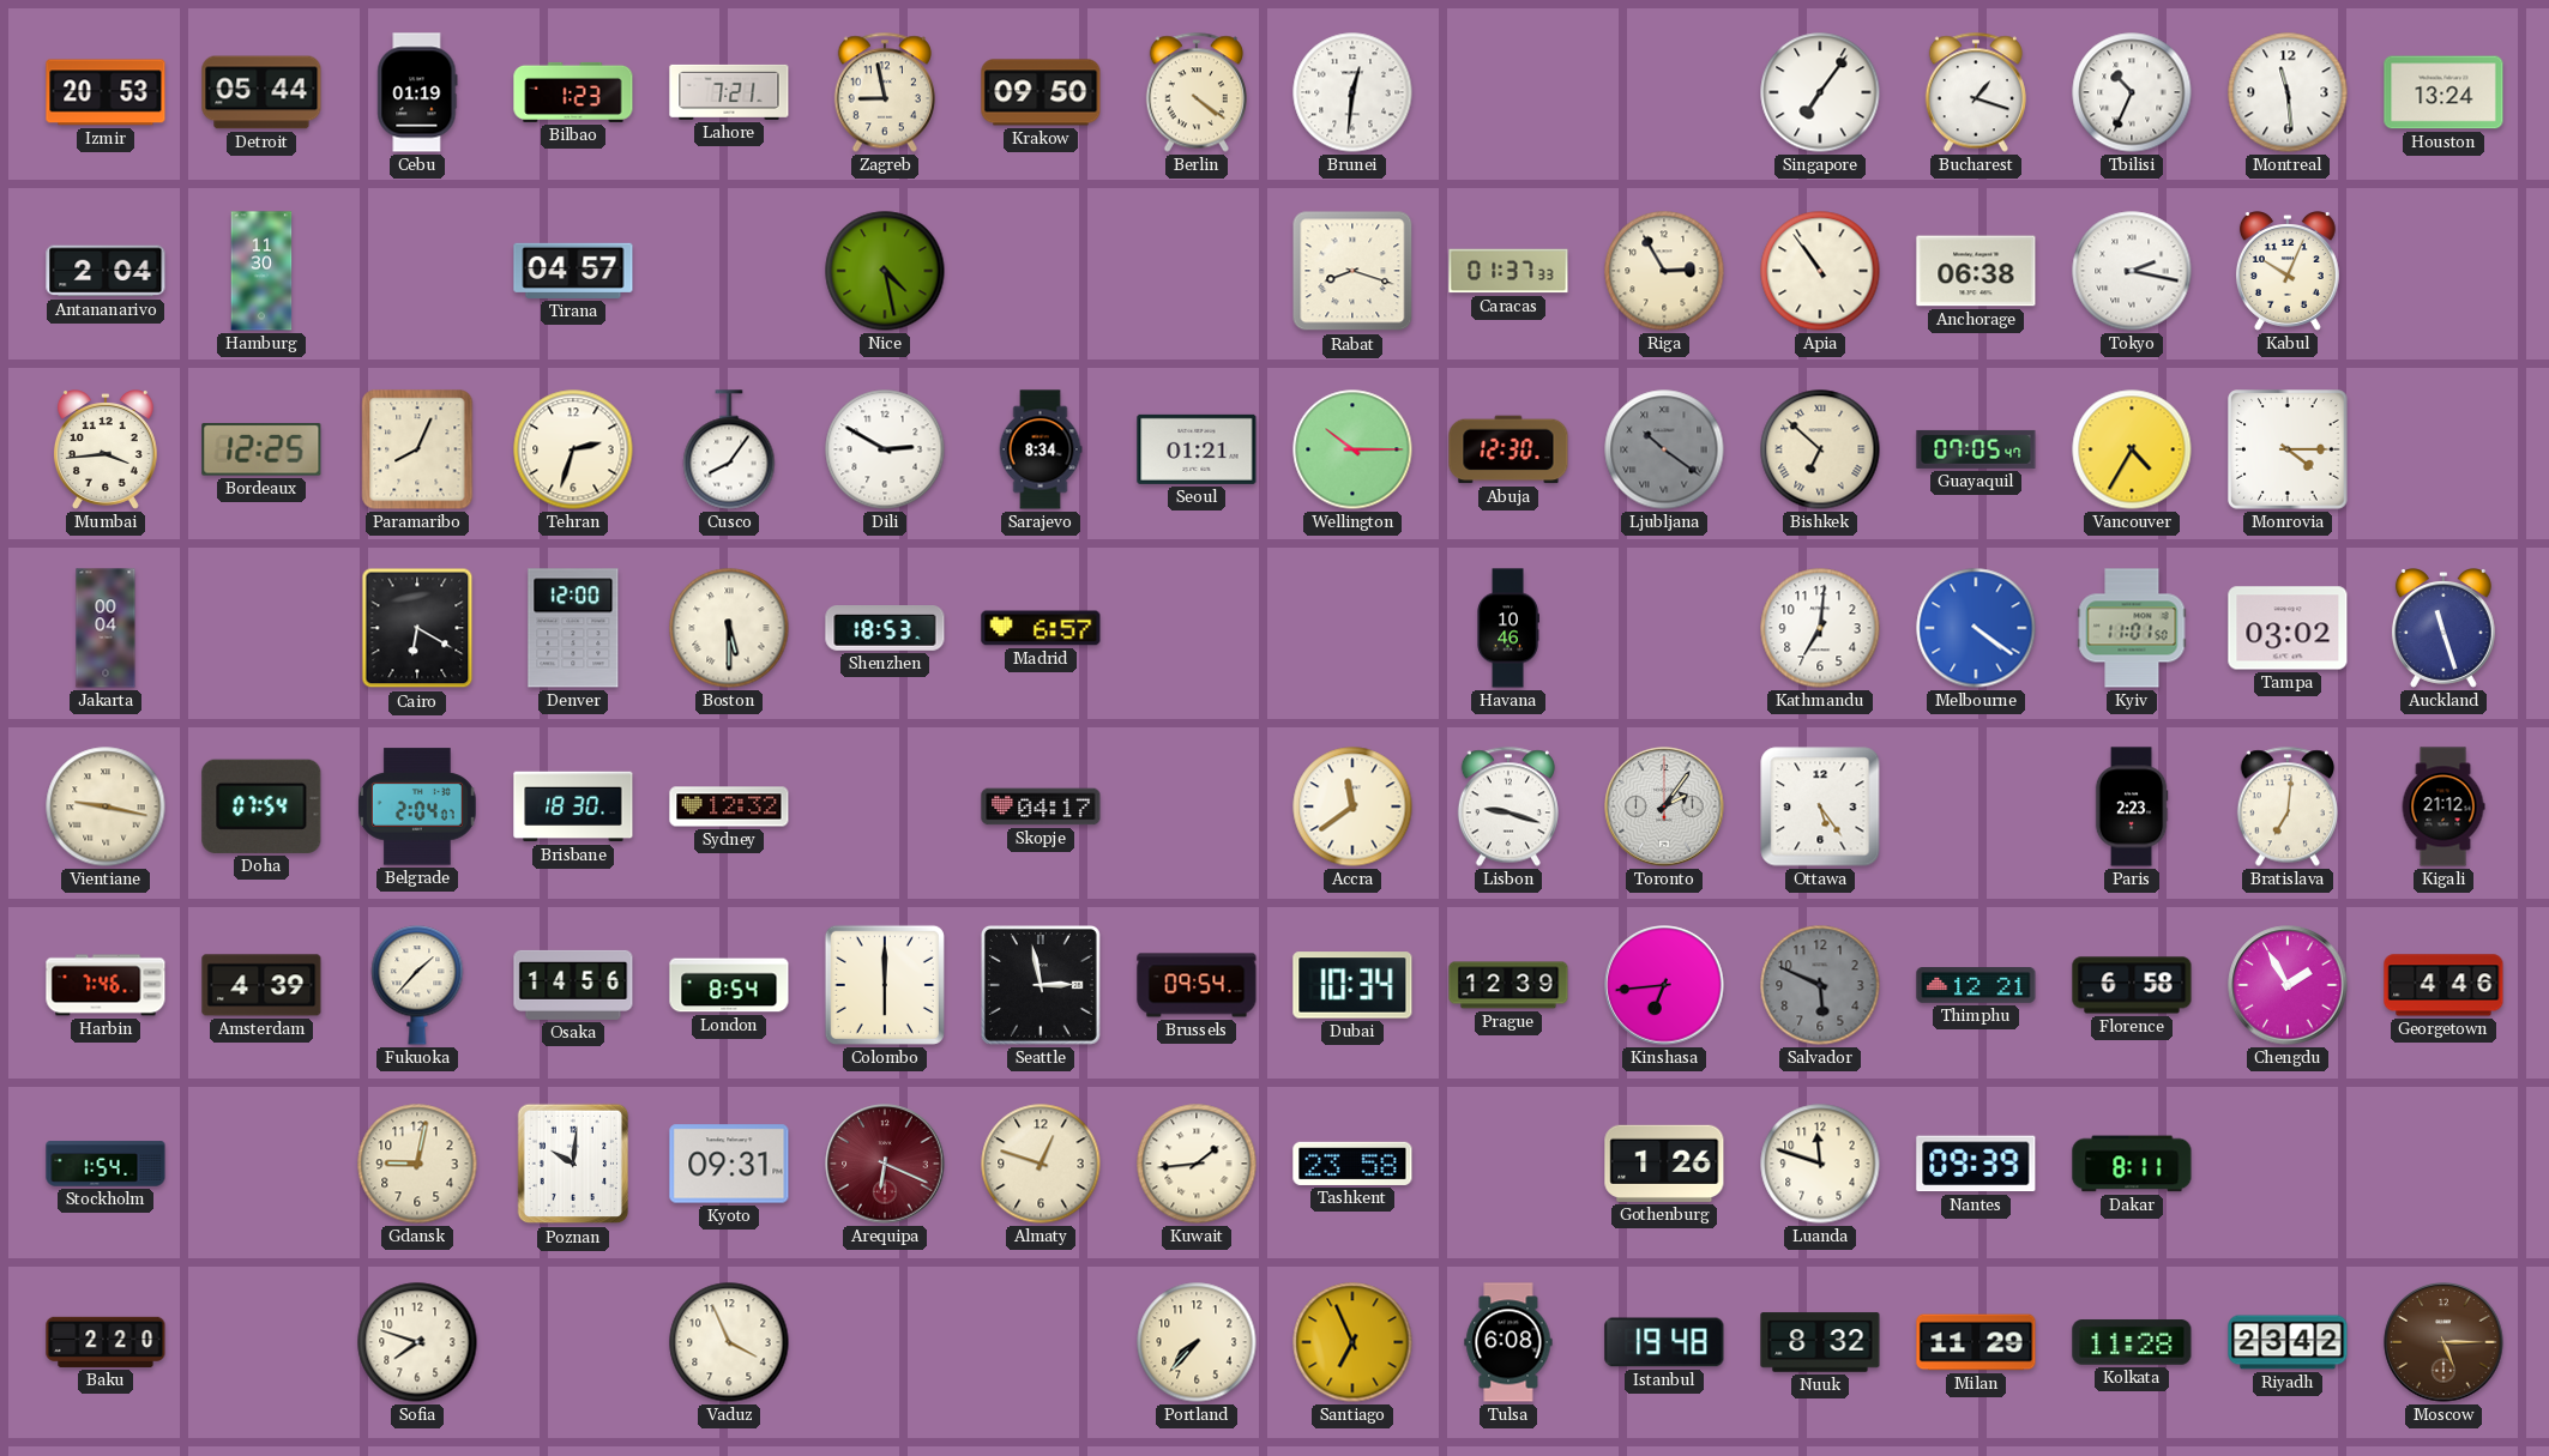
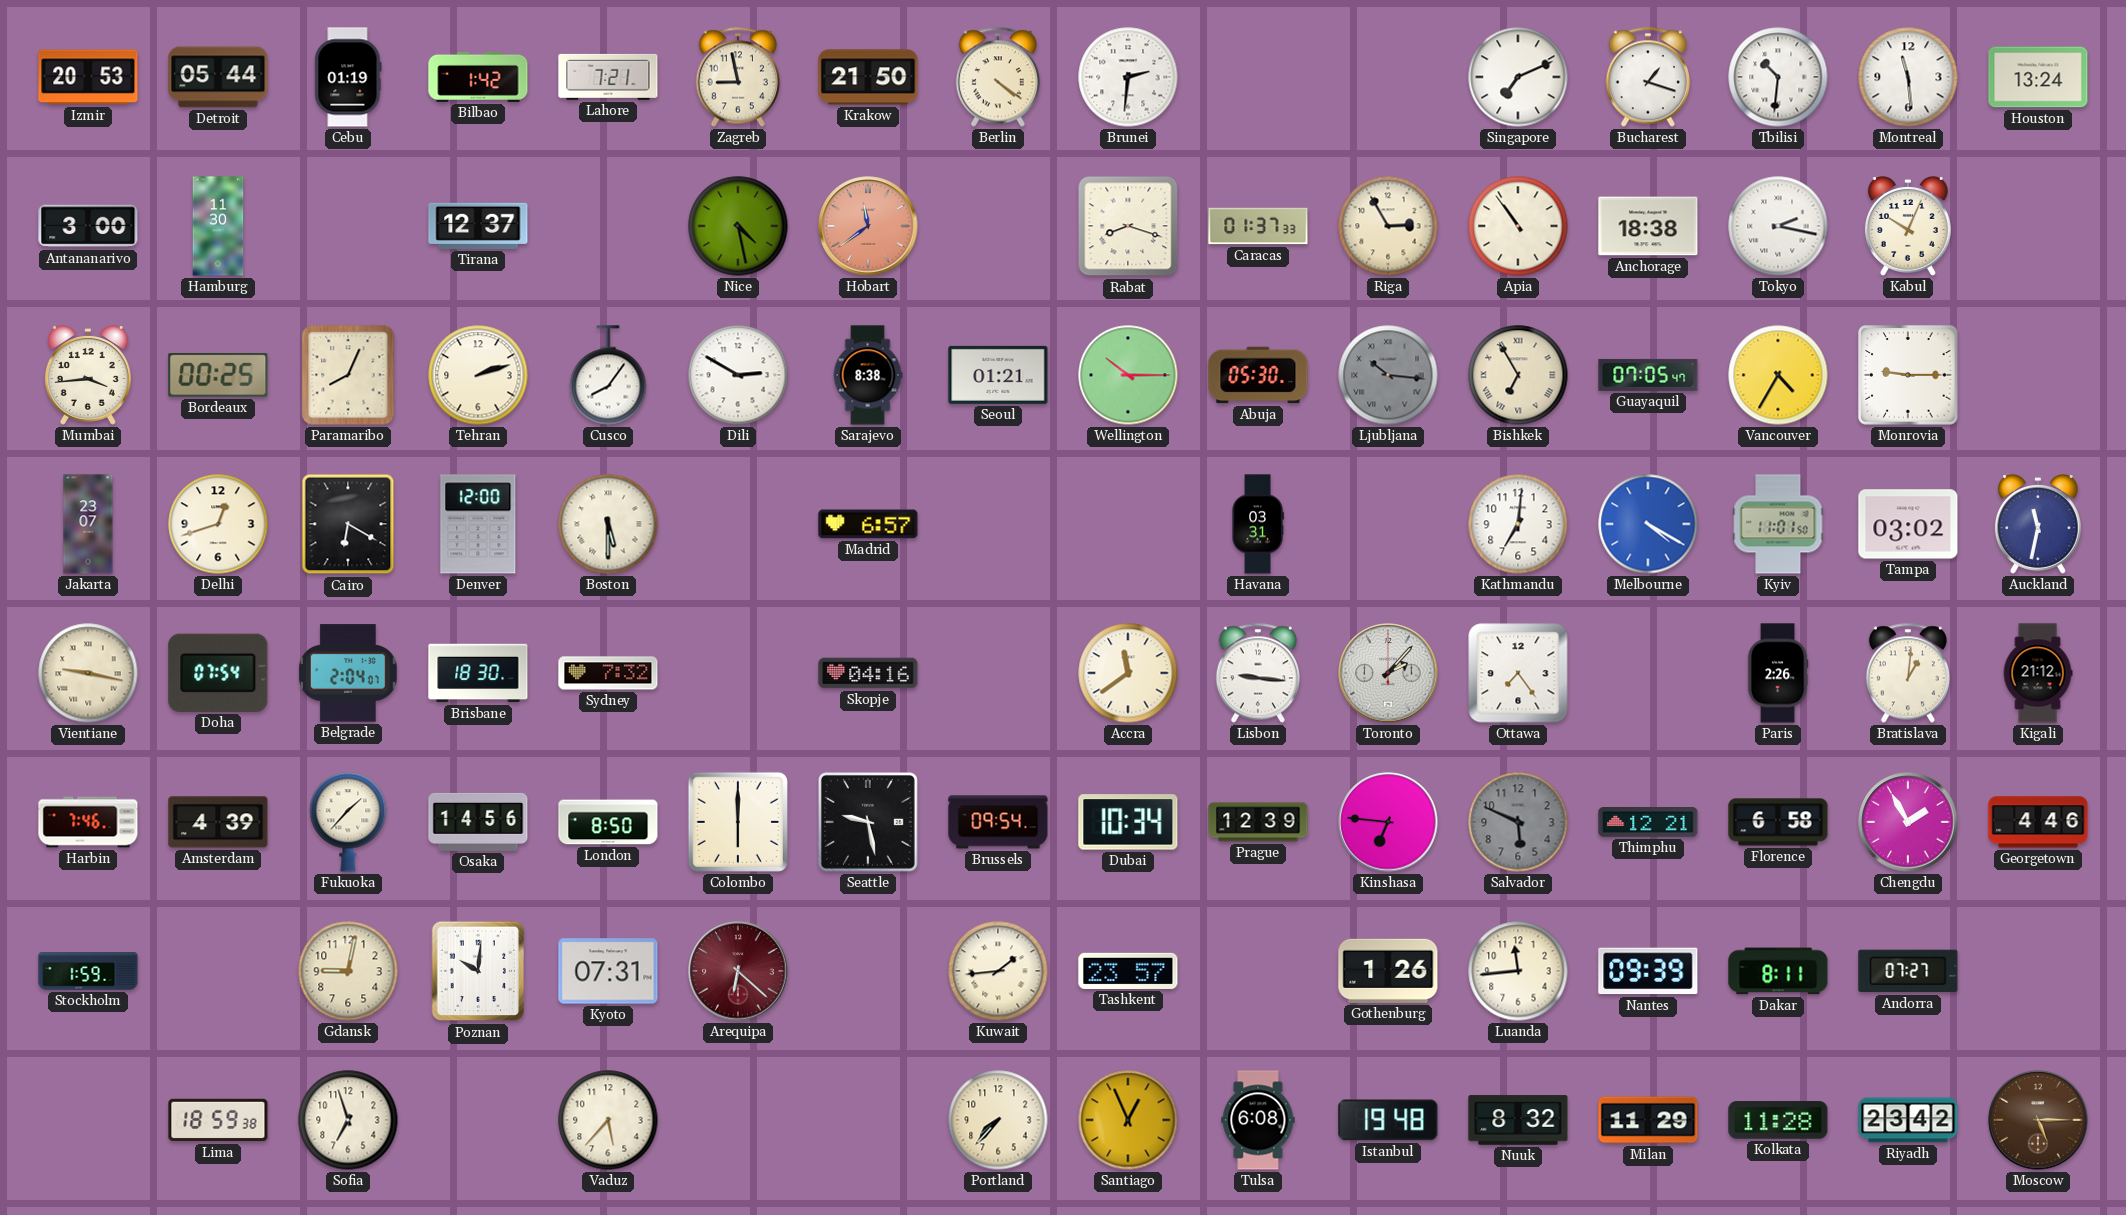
Bilbao: 1:23 -> 1:42 (478, 77)
Krakow: 09:50 -> 21:50 (868, 77)
Brunei: 12:31 -> 2:31 (1128, 77)
Singapore: 7:06 -> 7:11 (1518, 77)
Tbilisi: 10:34 -> 10:31 (1778, 77)
Antananarivo: 2:04 -> 3:00 (88, 226)
Tirana: 04:57 -> 12:37 (478, 226)
Hobart: none -> 11:39 (868, 226)
Anchorage: 06:38 -> 18:38 (1648, 226)
Bordeaux: 12:25 -> 00:25 (218, 375)
Tehran: 2:33 -> 2:12 (478, 375)
Sarajevo: 8:34 -> 8:38 (868, 375)
Abuja: 12:30 -> 05:30 (1258, 375)
Ljubljana: 10:21 -> 10:16 (1388, 375)
Bishkek: 6:52 -> 6:55 (1518, 375)
Monrovia: 4:15 -> 9:15 (1908, 375)
Jakarta: 00:04 -> 23:07 (88, 524)
Delhi: none -> 12:42 (218, 524)
Shenzhen: 18:53 -> none (885, 629)
Havana: 10:46 -> 03:31 (1258, 524)
Melbourne: 4:21 -> 4:20 (1648, 524)
Auckland: 11:27 -> 11:32 (2038, 525)
Sydney: 12:32 -> 7:32 (608, 673)
Skopje: 04:17 -> 04:16 (868, 673)
Lisbon: 9:18 -> 9:16 (1258, 673)
Toronto: 2:06 -> 2:07 (1388, 673)
Ottawa: 5:24 -> 7:24 (1518, 673)
Paris: 2:23 -> 2:26 (1778, 673)
Bratislava: 7:01 -> 1:01 (1908, 673)
London: 8:54 -> 8:50 (608, 822)
Seattle: 2:58 -> 9:28 (868, 822)
Kinshasa: 6:44 -> 6:46 (1388, 822)
Stockholm: 1:54 -> 1:59 (88, 971)
Kyoto: 09:31 -> 07:31 (608, 971)
Arequipa: 6:19 -> 6:22 (738, 971)
Almaty: 12:48 -> none (1041, 1164)
Tashkent: 23:58 -> 23:57 (1128, 971)
Luanda: 11:48 -> 11:44 (1518, 971)
Andorra: none -> 07:27 (1908, 971)
Baku: 2:20 -> none (106, 1342)
Lima: none -> 18:59 (218, 1120)
Sofia: 7:48 -> 6:57 (348, 1120)
Vaduz: 3:56 -> 5:37 (608, 1120)
Santiago: 6:56 -> 12:56 (1128, 1120)
